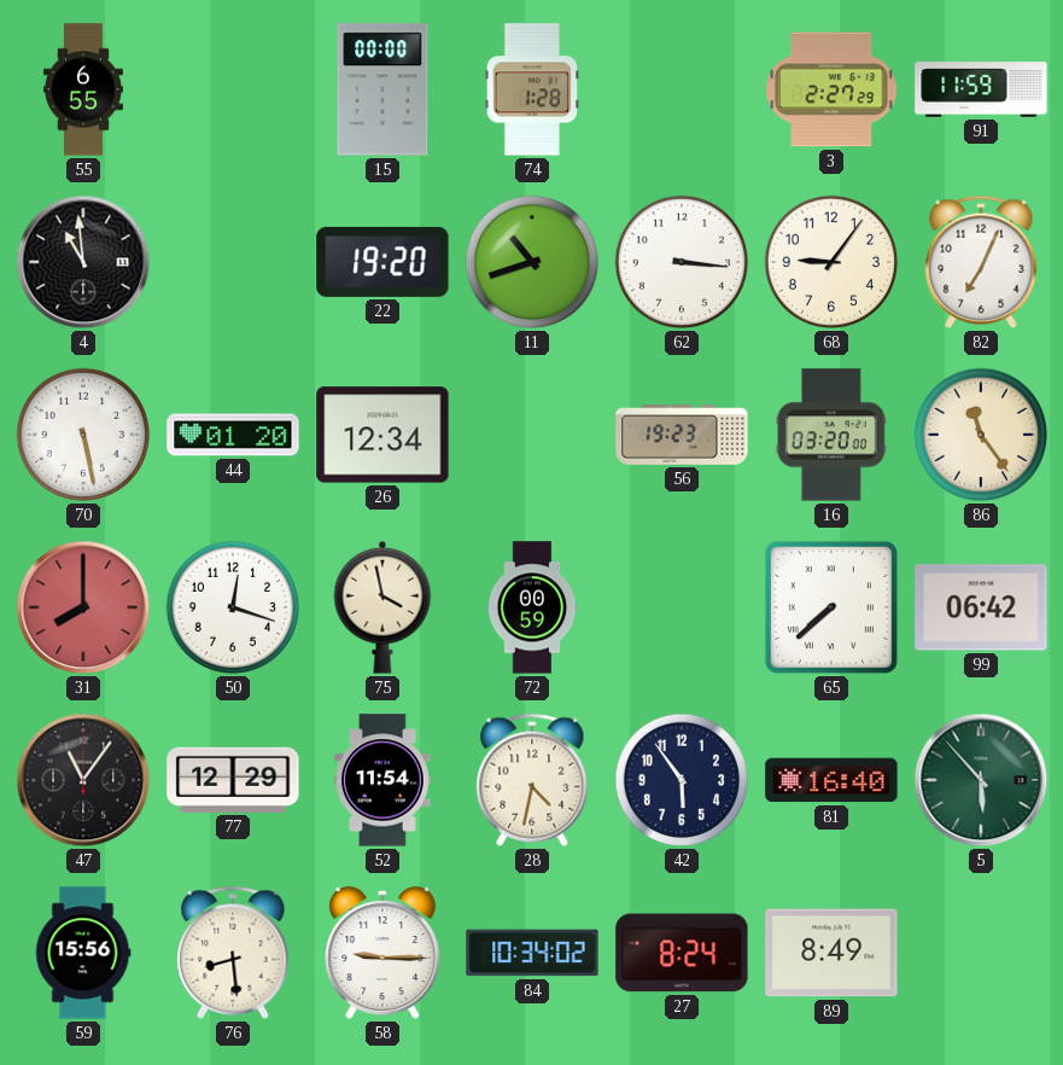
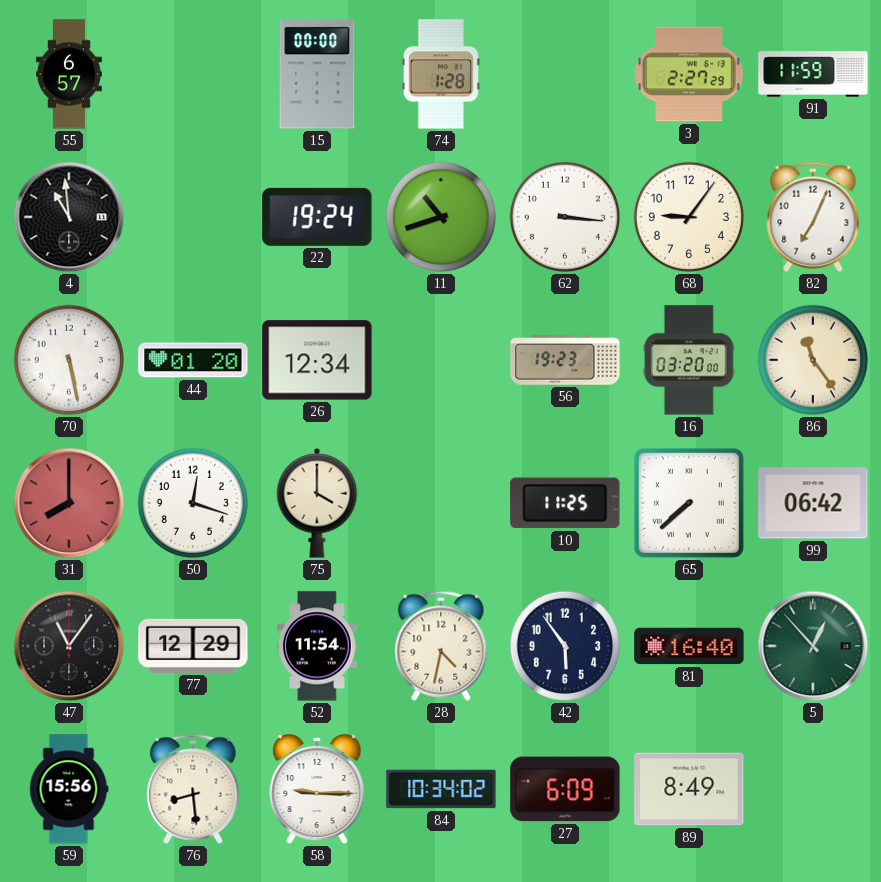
55: 6:55 -> 6:57 (69, 74)
22: 19:20 -> 19:24 (317, 217)
75: 3:58 -> 4:00 (317, 503)
72: 00:59 -> none (532, 607)
10: none -> 11:25 (565, 503)
5: 5:53 -> 12:53 (813, 646)
27: 8:24 -> 6:09 (565, 789)
